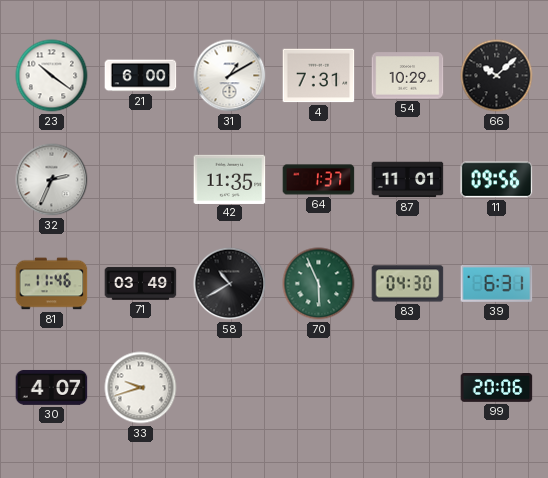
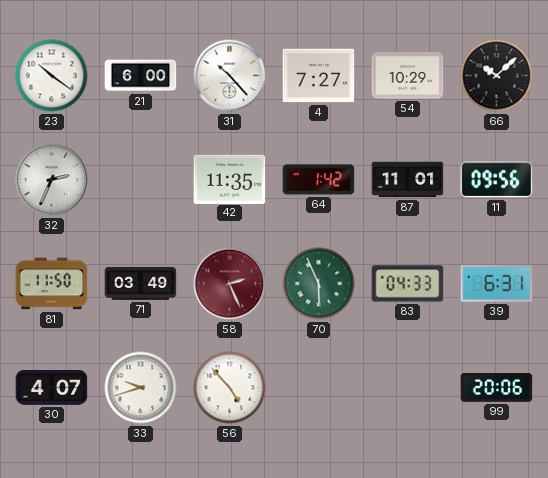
31: 1:10 -> 10:23 (230, 76)
4: 7:31 -> 7:27 (319, 76)
64: 1:37 -> 1:42 (319, 180)
81: 11:46 -> 11:50 (52, 284)
58: 10:40 -> 2:26 (230, 284)
58 dial: black -> burgundy (230, 284)
83: 04:30 -> 04:33 (408, 284)
56: none -> 4:53 (230, 388)
